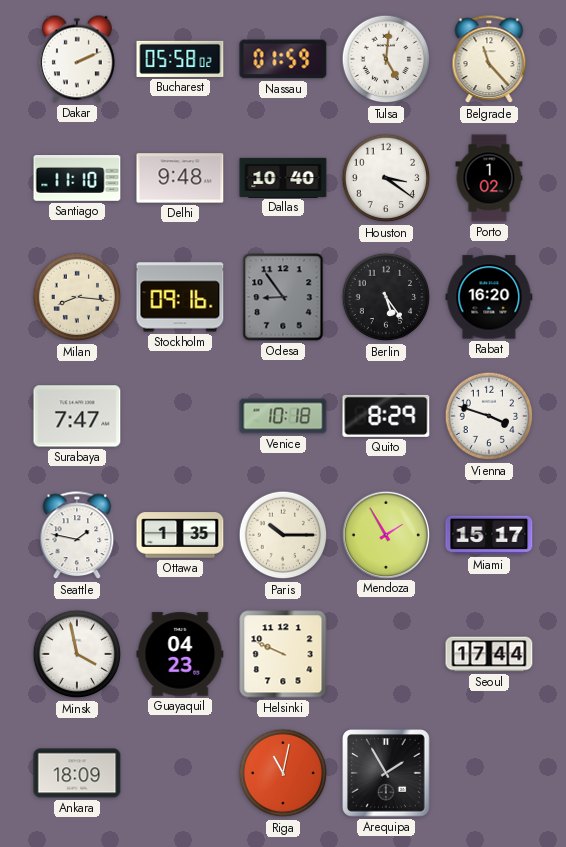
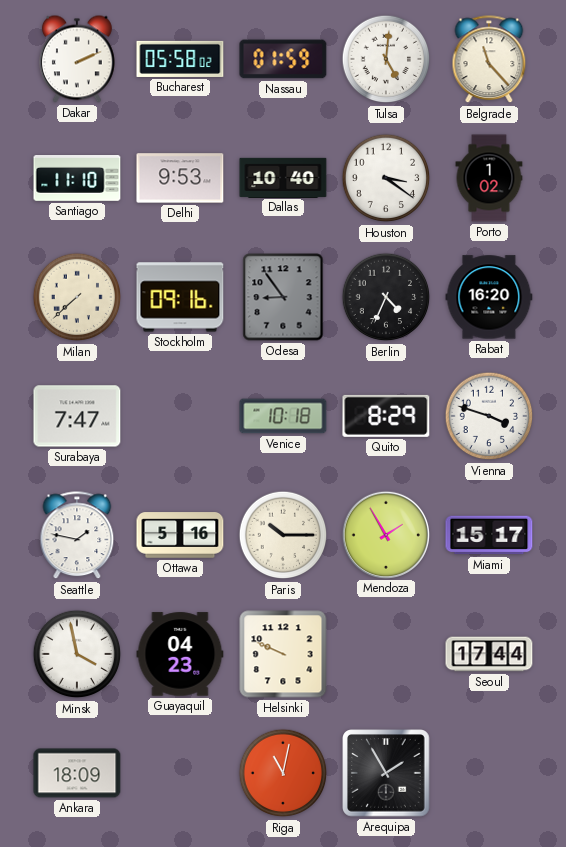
Delhi: 9:48 -> 9:53 (180, 178)
Milan: 8:16 -> 7:38 (77, 297)
Berlin: 5:24 -> 4:34 (386, 297)
Ottawa: 1:35 -> 5:16 (180, 535)
